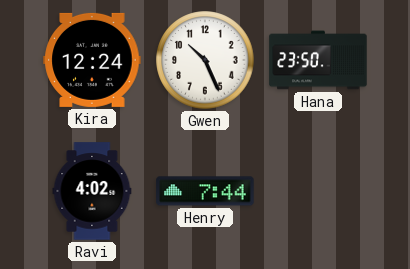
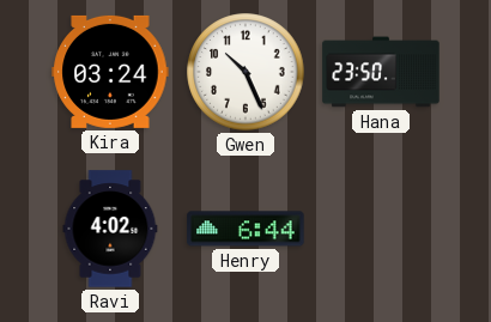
Kira: 12:24 -> 03:24 (110, 72)
Henry: 7:44 -> 6:44 (245, 229)
